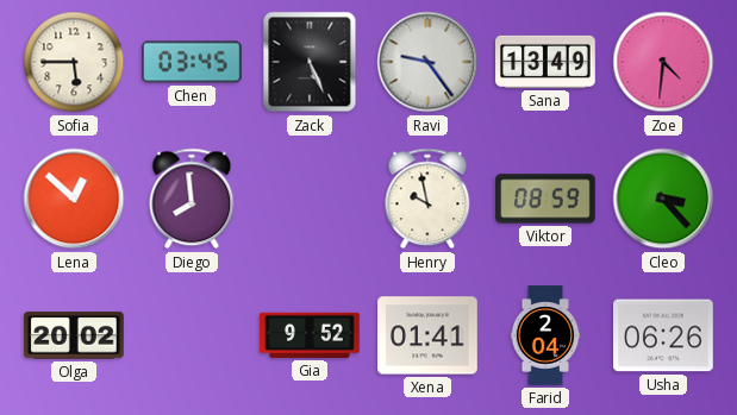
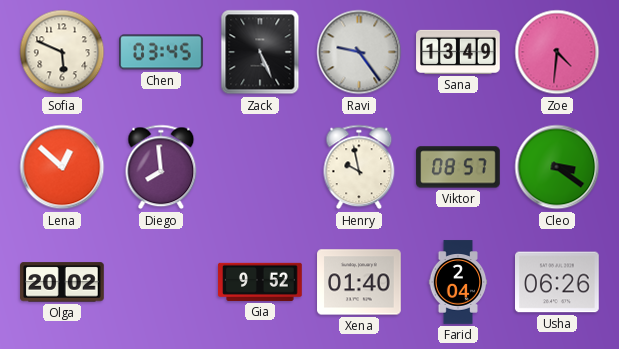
Sofia: 5:45 -> 5:49 (62, 52)
Viktor: 08:59 -> 08:57 (458, 167)
Cleo: 3:23 -> 3:21 (557, 167)
Xena: 01:41 -> 01:40 (359, 282)
